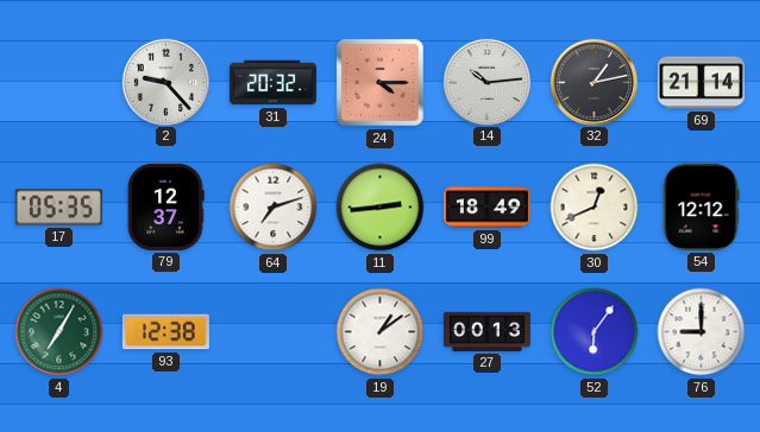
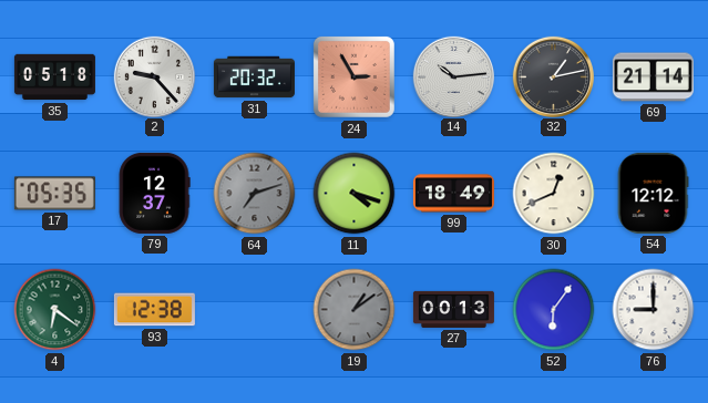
35: none -> 05:18 (54, 77)
24: 4:15 -> 2:55 (353, 76)
64 dial: white -> grey (255, 194)
11: 2:44 -> 4:18 (355, 194)
4: 7:05 -> 6:21 (55, 310)
19 dial: white -> grey (355, 310)
